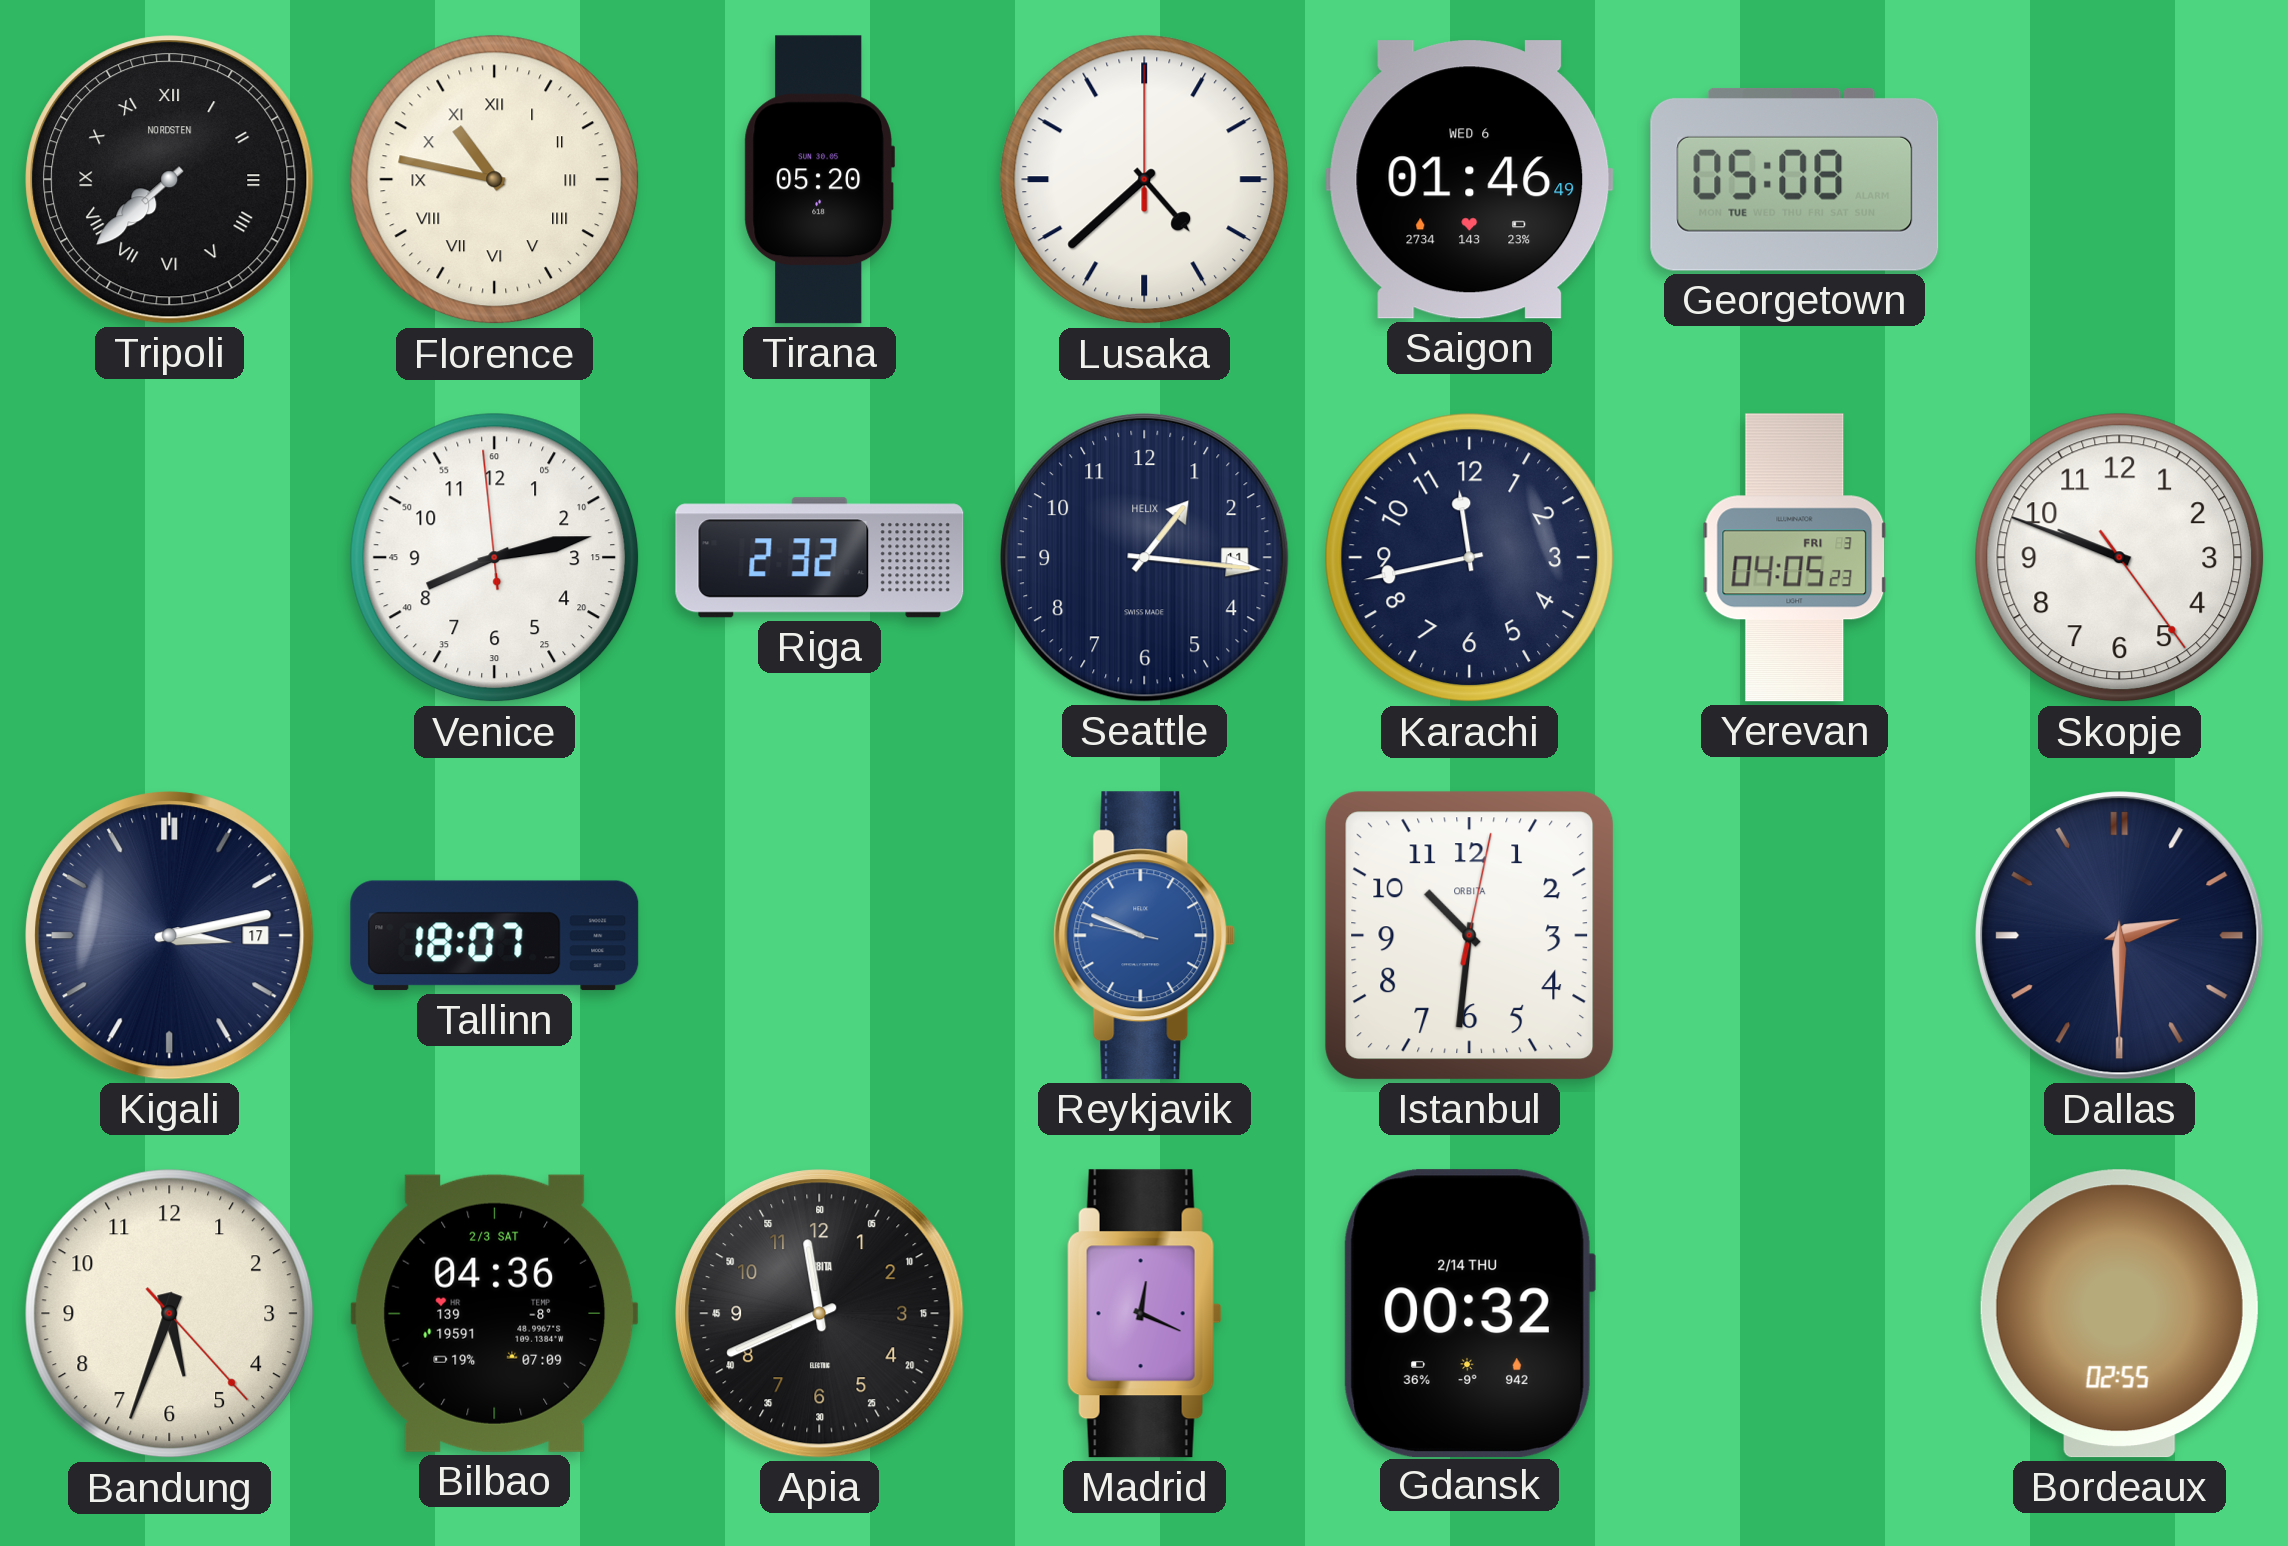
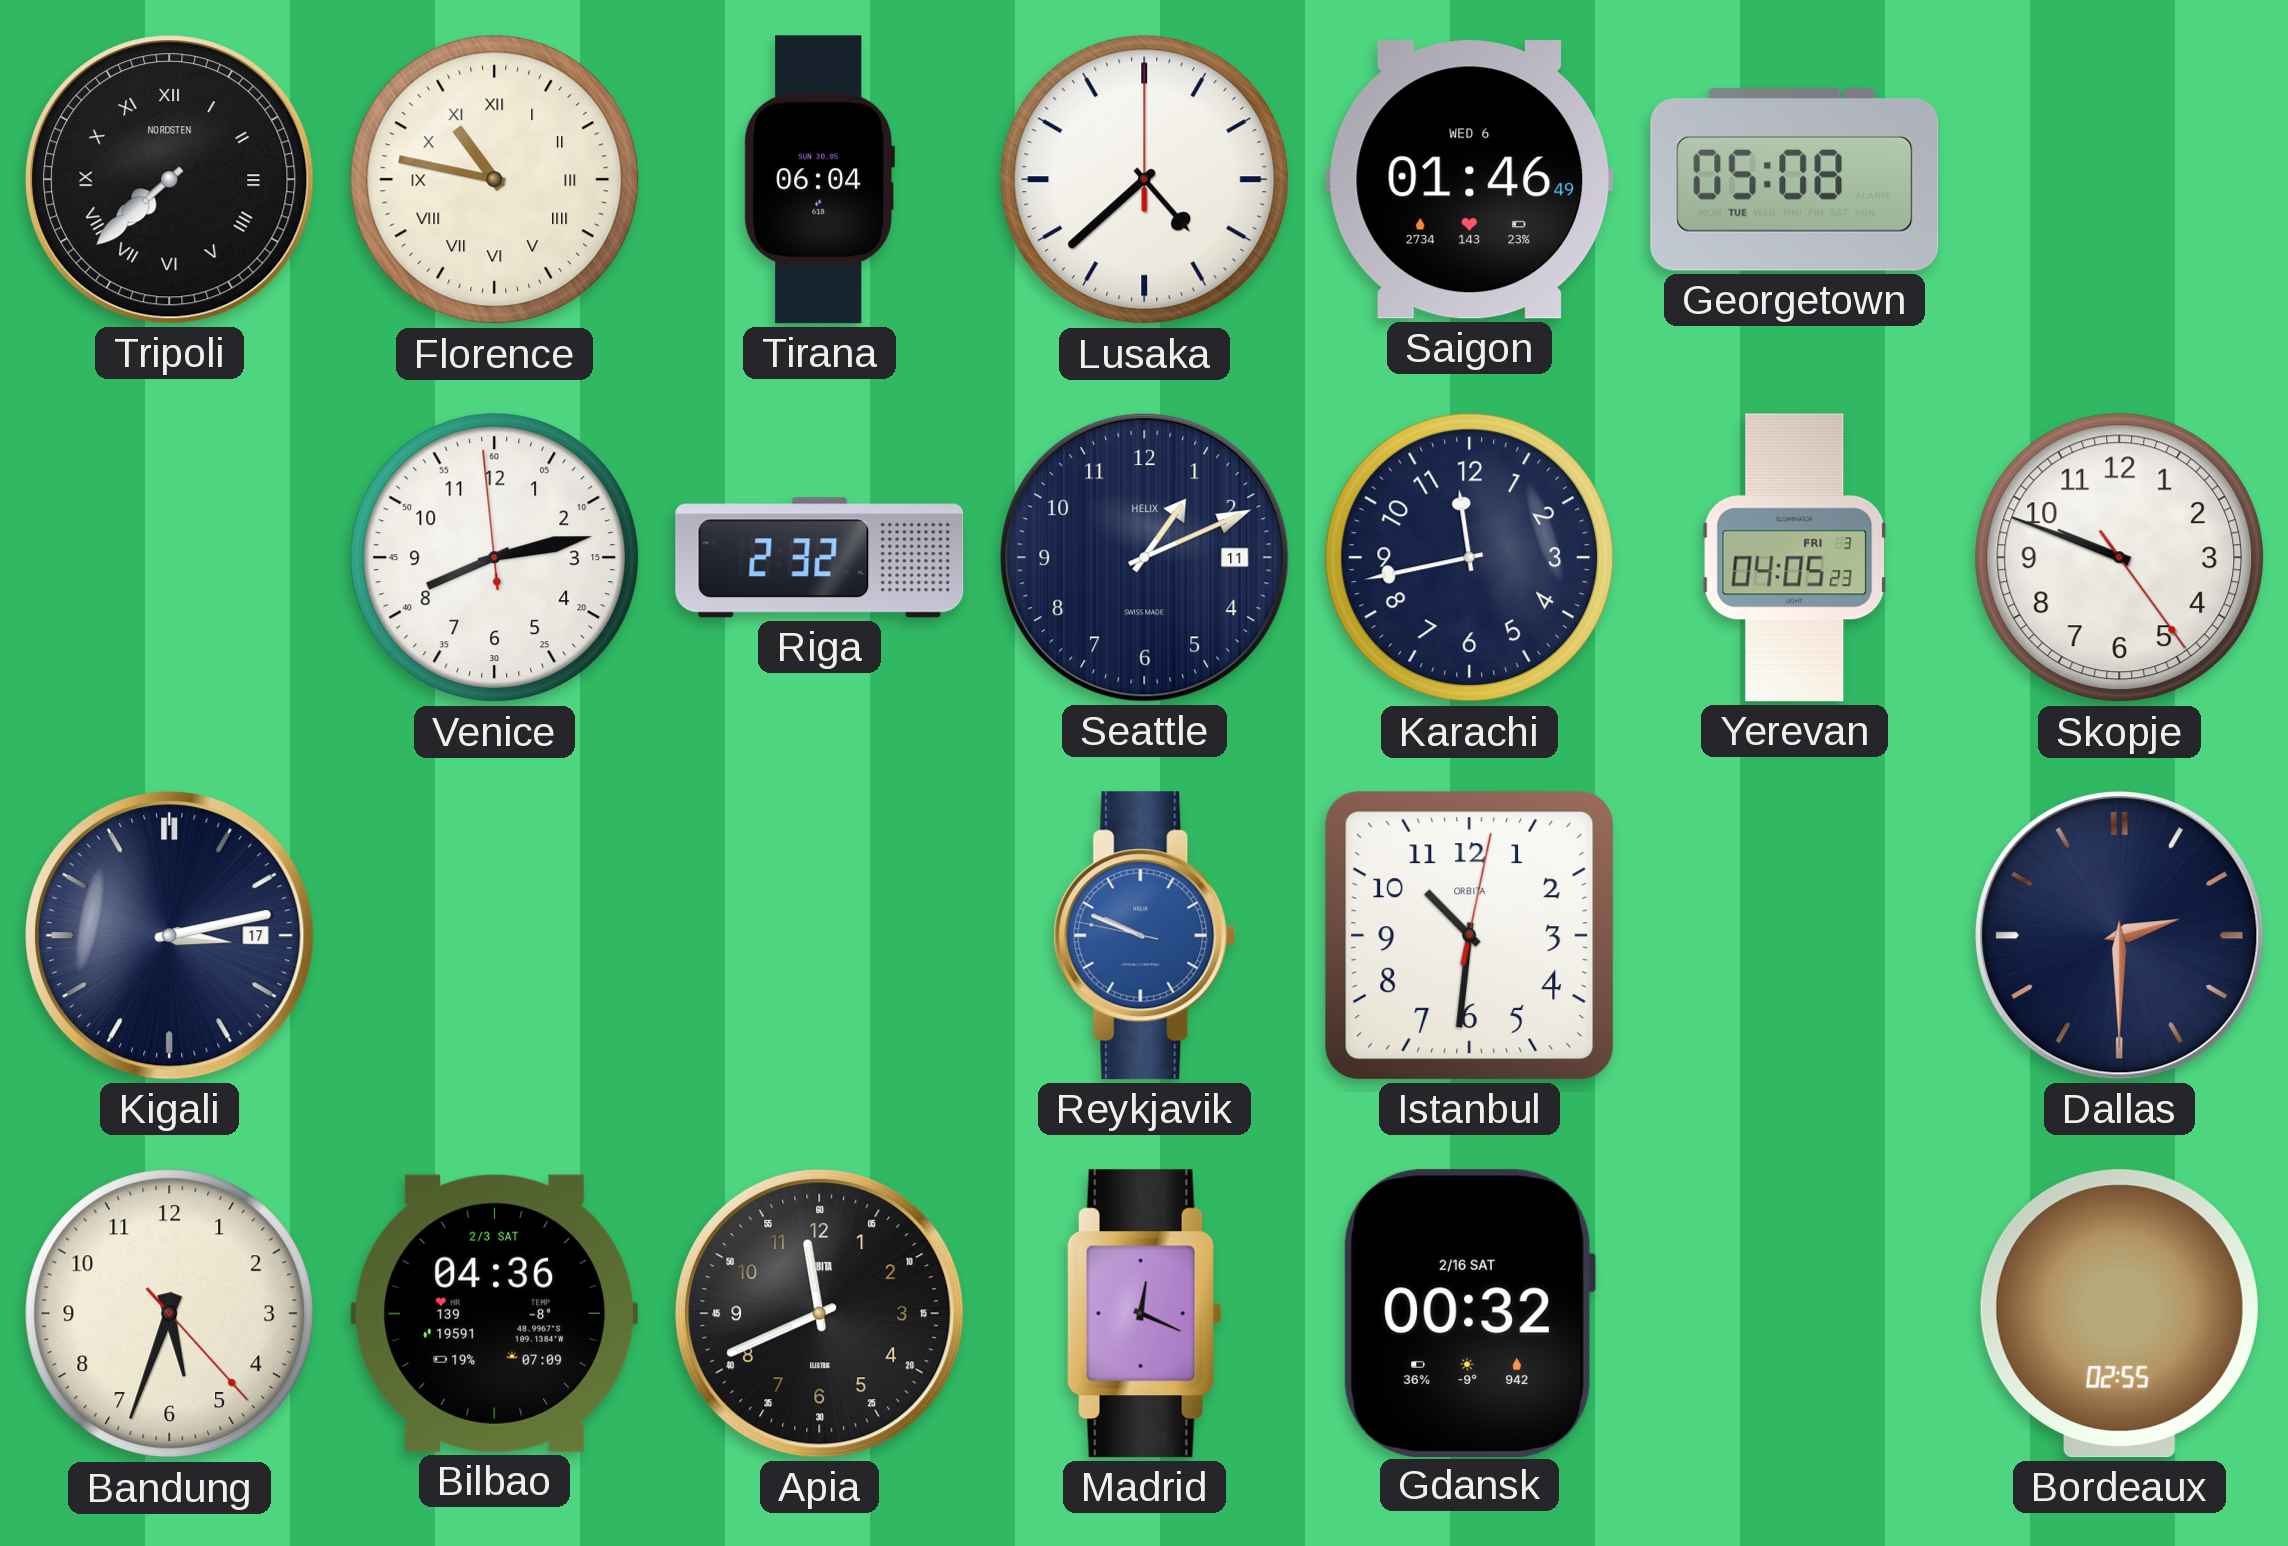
Tirana: 05:20 -> 06:04 (819, 180)
Seattle: 1:16 -> 1:11 (1145, 558)
Tallinn: 18:07 -> none (495, 936)
Gdansk date: 2/14 THU -> 2/16 SAT (1469, 1313)
